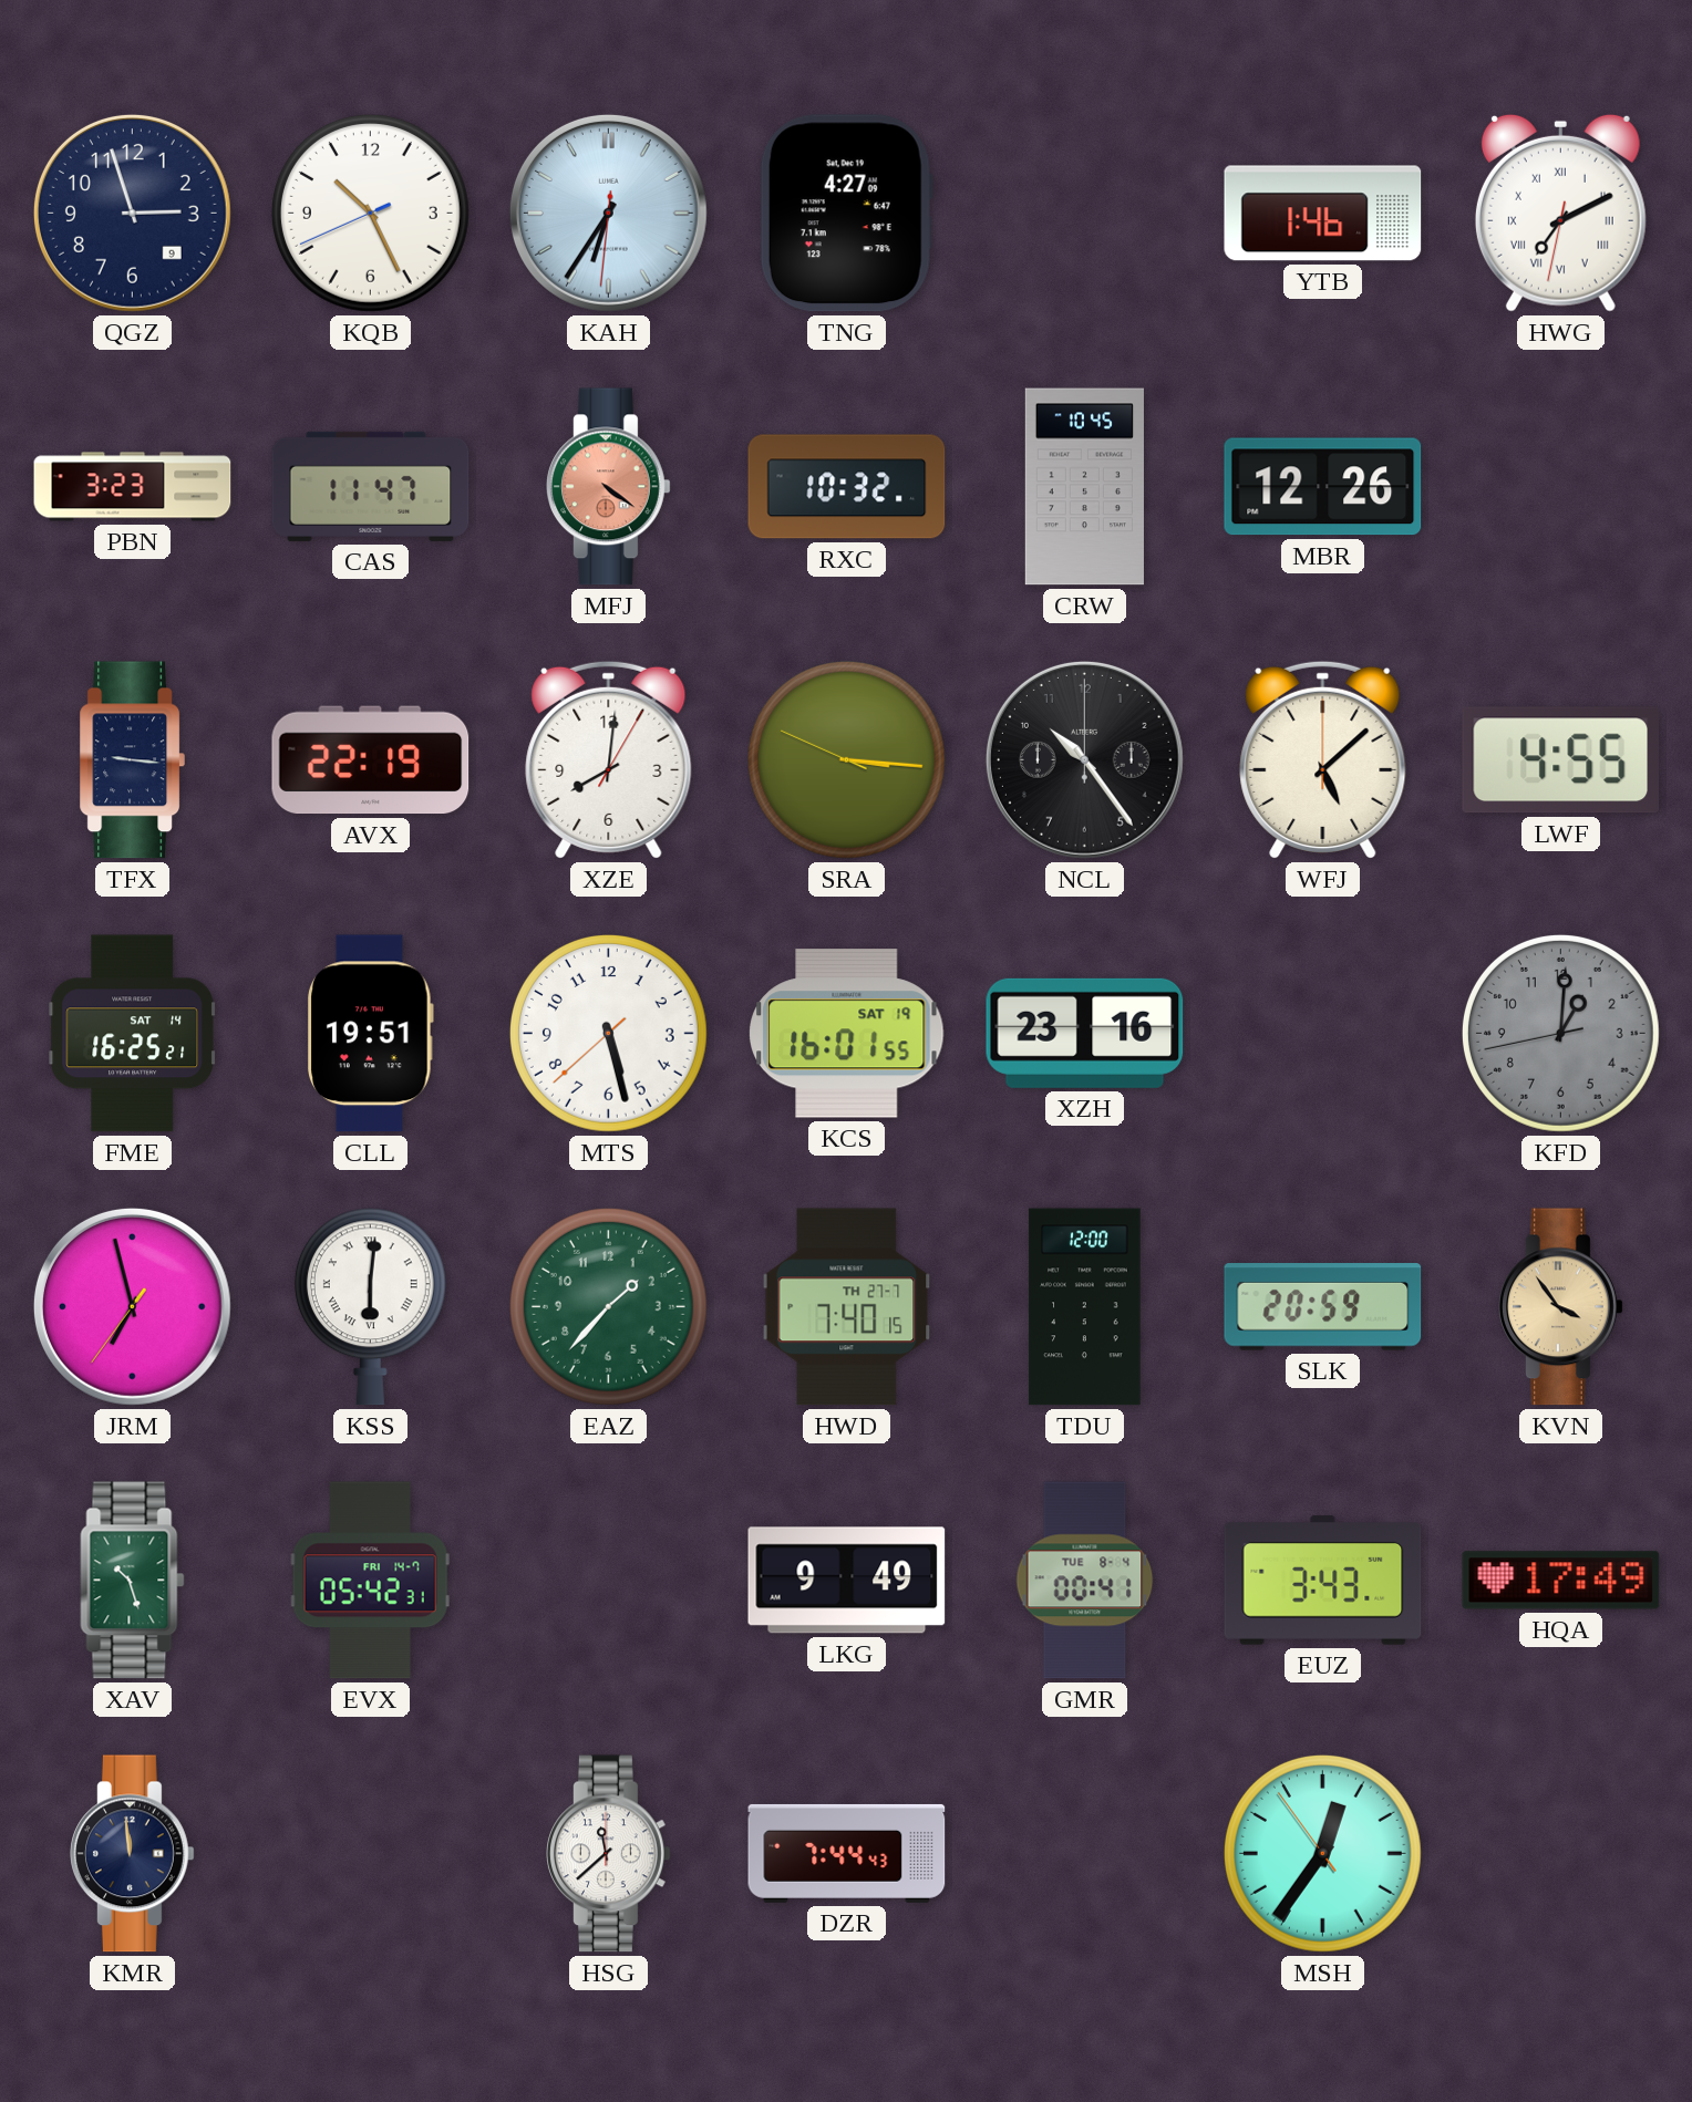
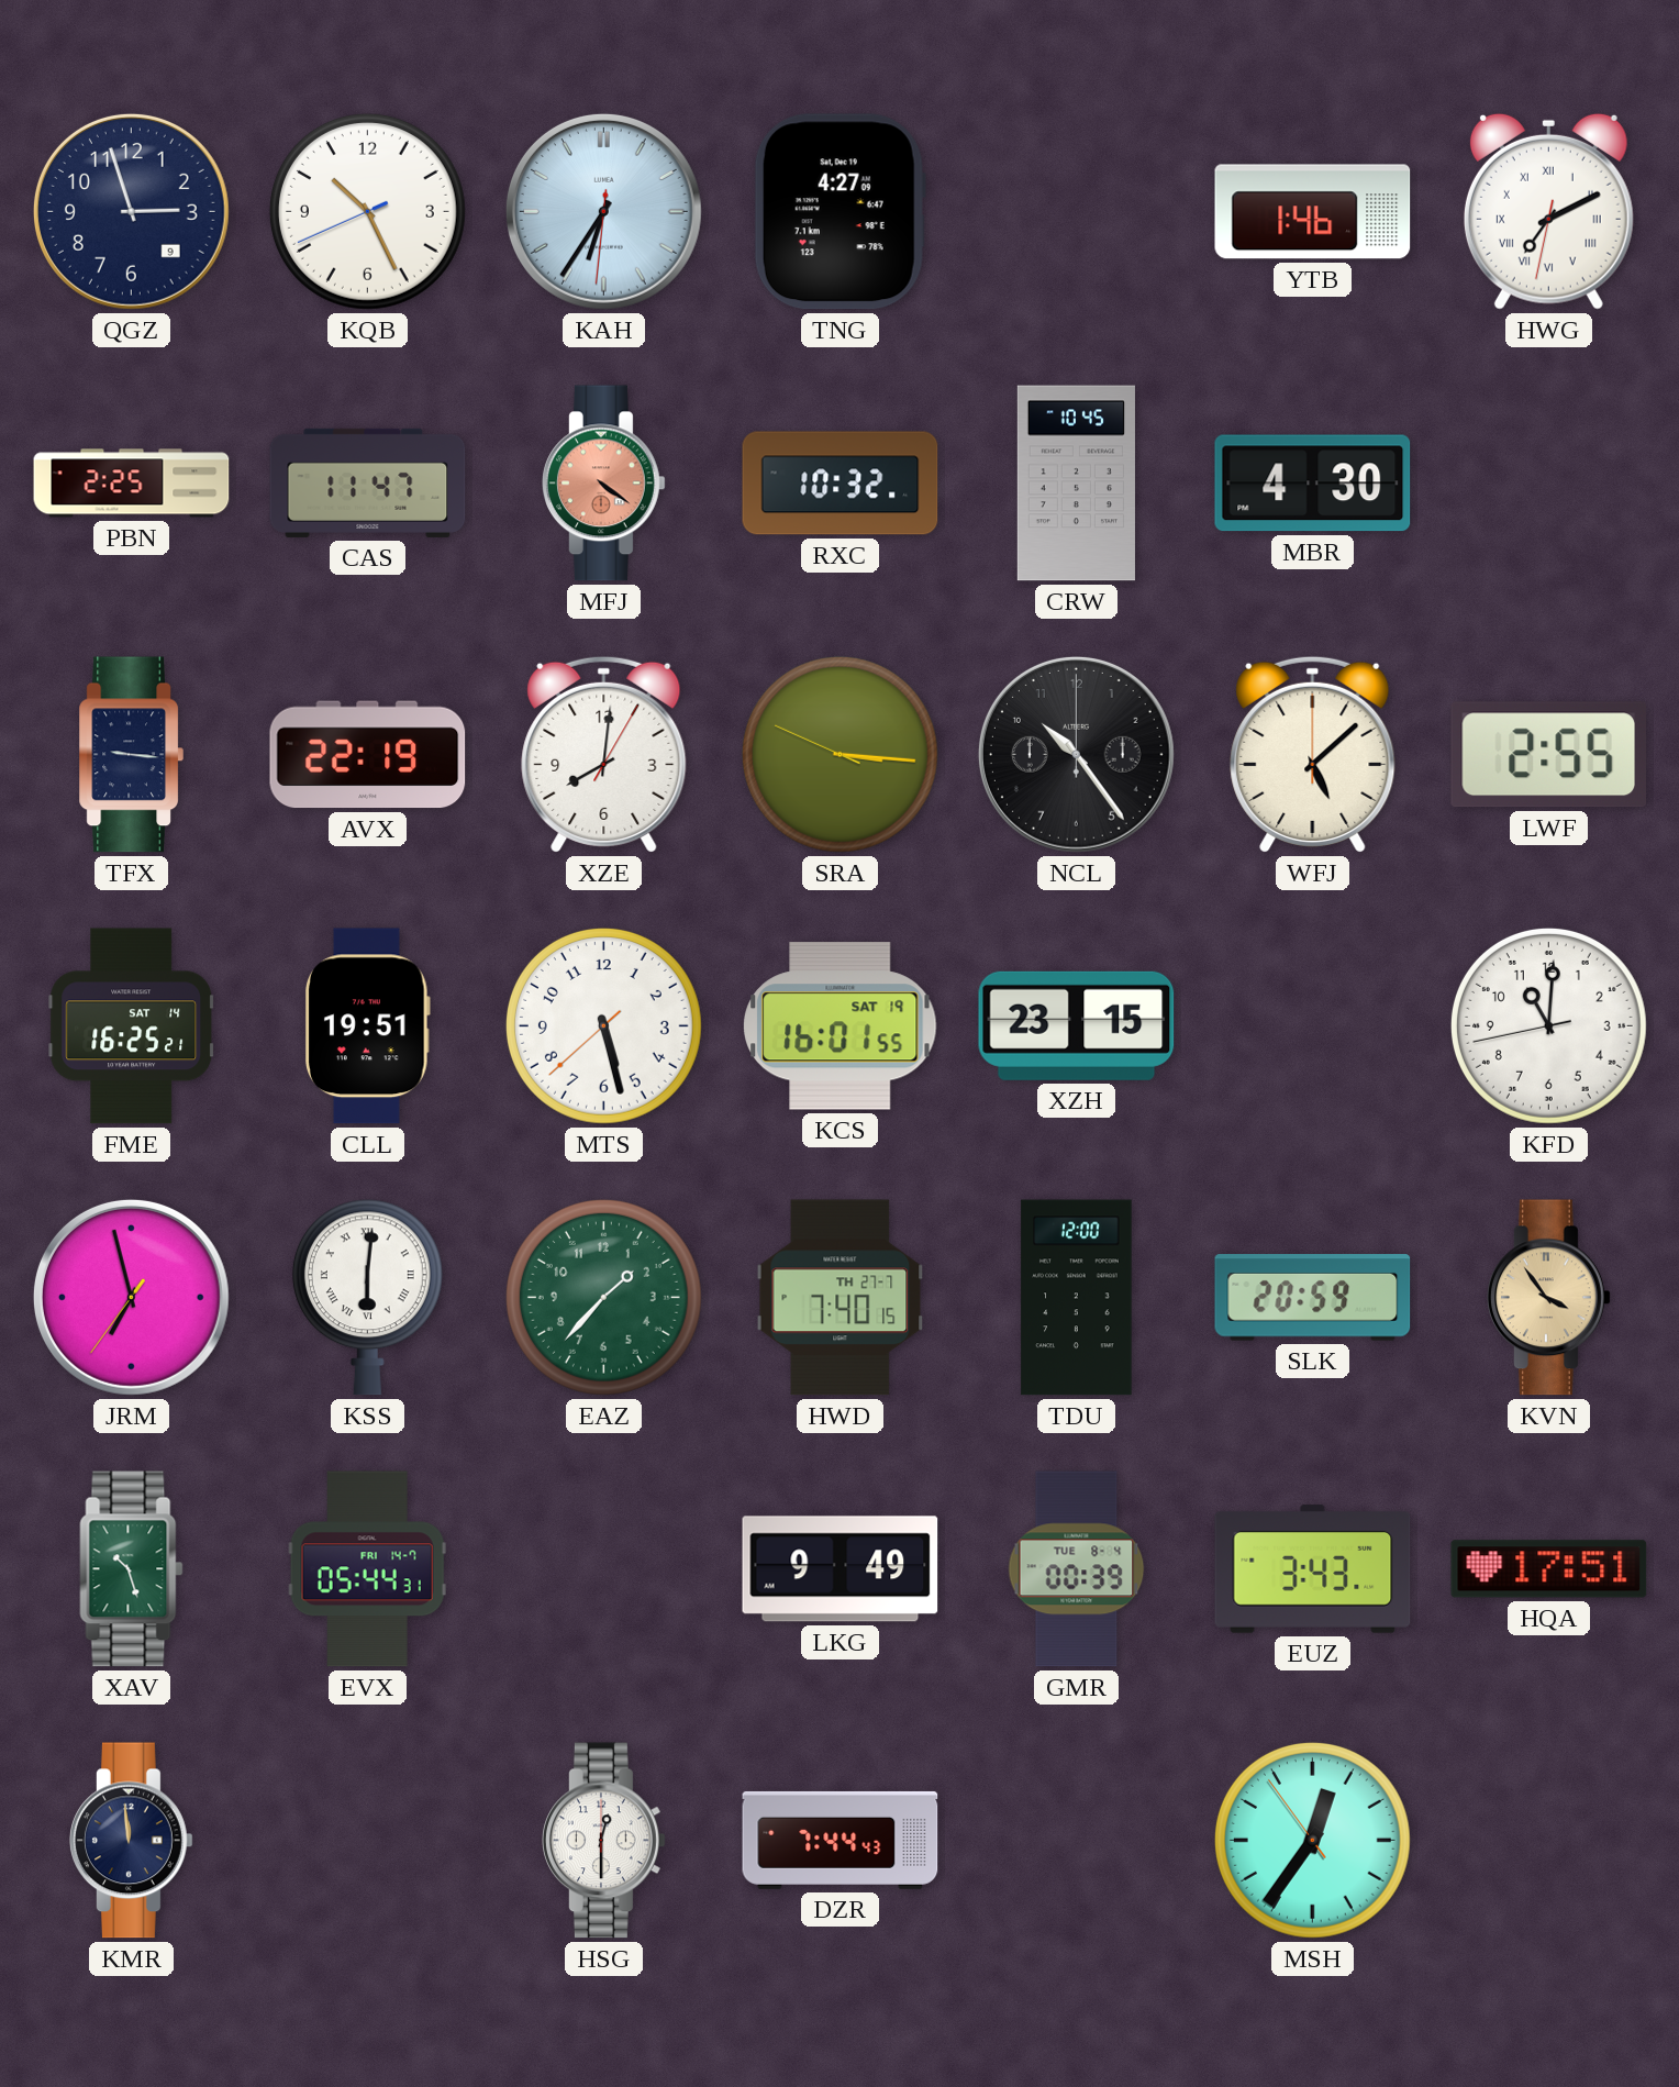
PBN: 3:23 -> 2:25 (132, 484)
MBR: 12:26 -> 4:30 (1313, 484)
LWF: 4:55 -> 2:55 (1548, 755)
XZH: 23:16 -> 23:15 (1077, 1025)
KFD: 1:00 -> 11:00 (1548, 1025)
KFD dial: grey -> white (1548, 1025)
EVX: 05:42 -> 05:44 (367, 1569)
GMR: 00:41 -> 00:39 (1077, 1569)
HQA: 17:49 -> 17:51 (1549, 1569)
HSG: 11:38 -> 12:30 (604, 1841)
